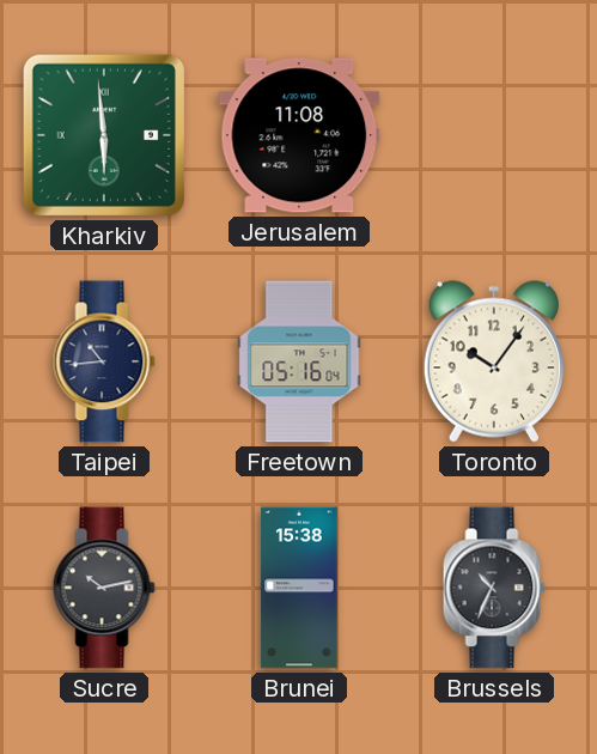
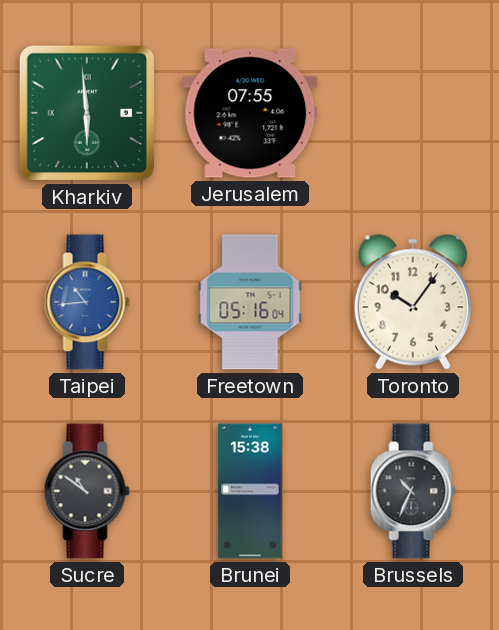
Jerusalem: 11:08 -> 07:55 (250, 113)
Taipei dial: navy -> blue (87, 302)
Sucre: 10:13 -> 10:51 (87, 491)
